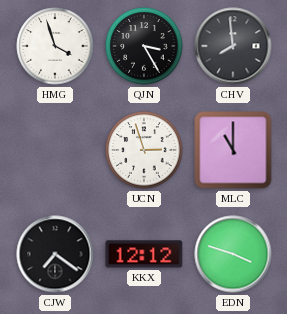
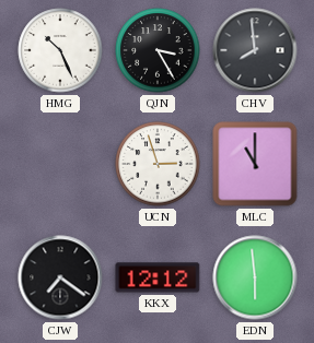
HMG: 3:57 -> 10:26 (60, 50)
EDN: 3:48 -> 5:59 (255, 277)
